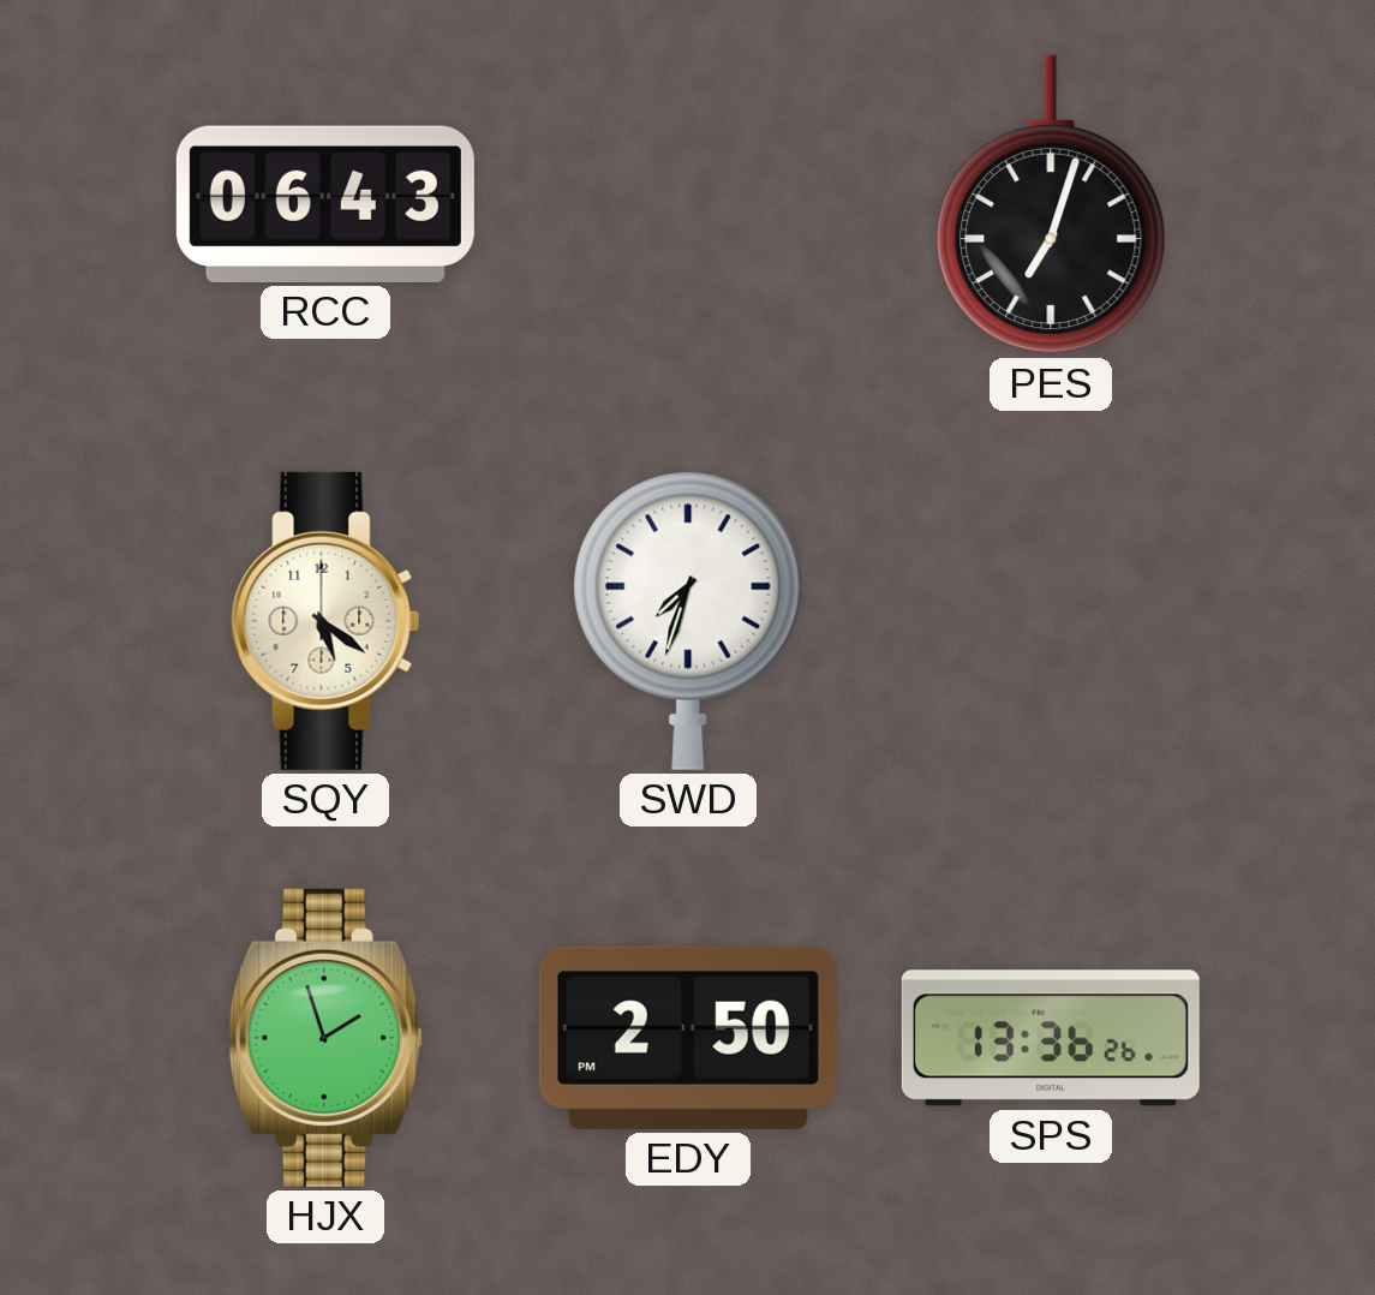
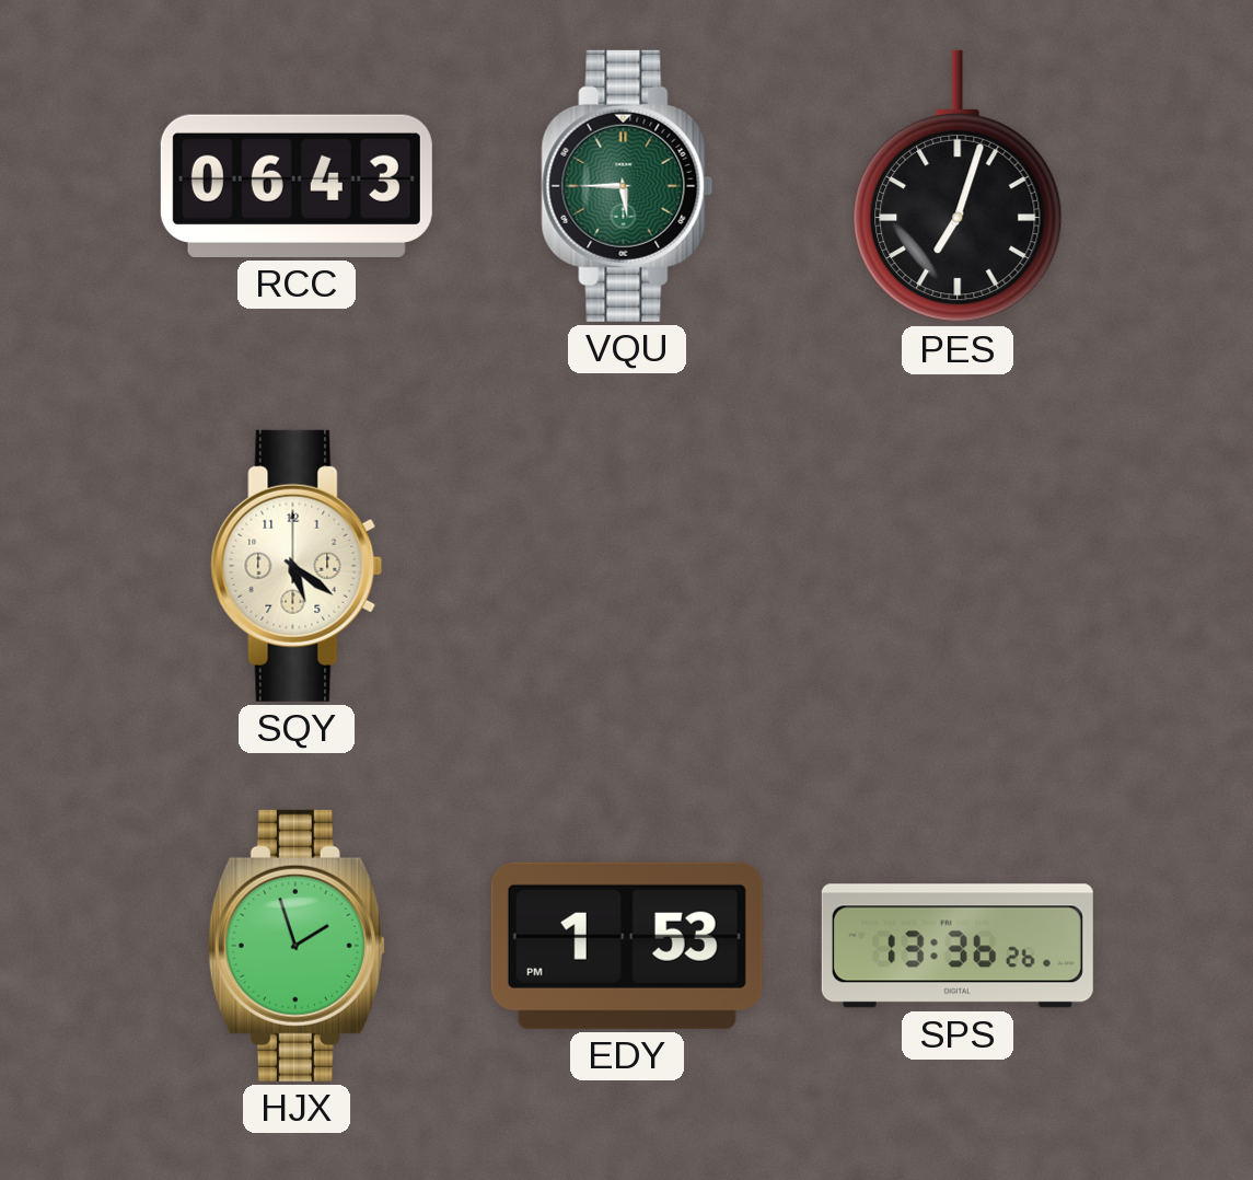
VQU: none -> 5:45 (627, 186)
SWD: 7:33 -> none (688, 621)
EDY: 2:50 -> 1:53 (627, 946)
